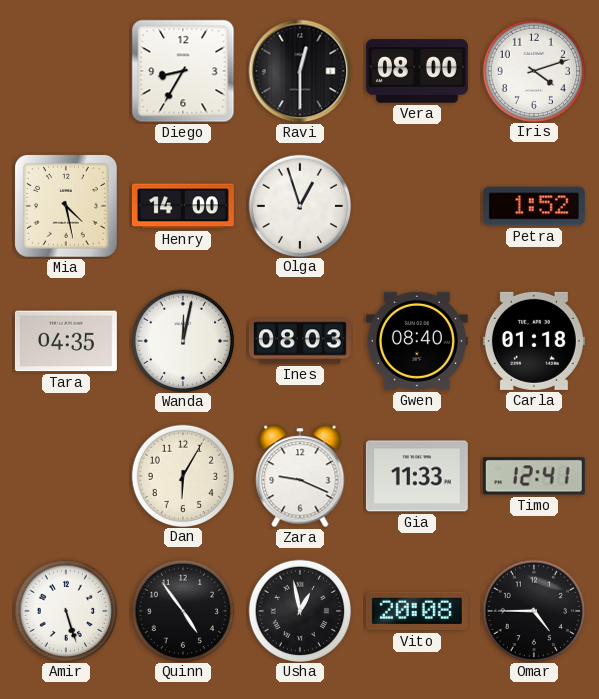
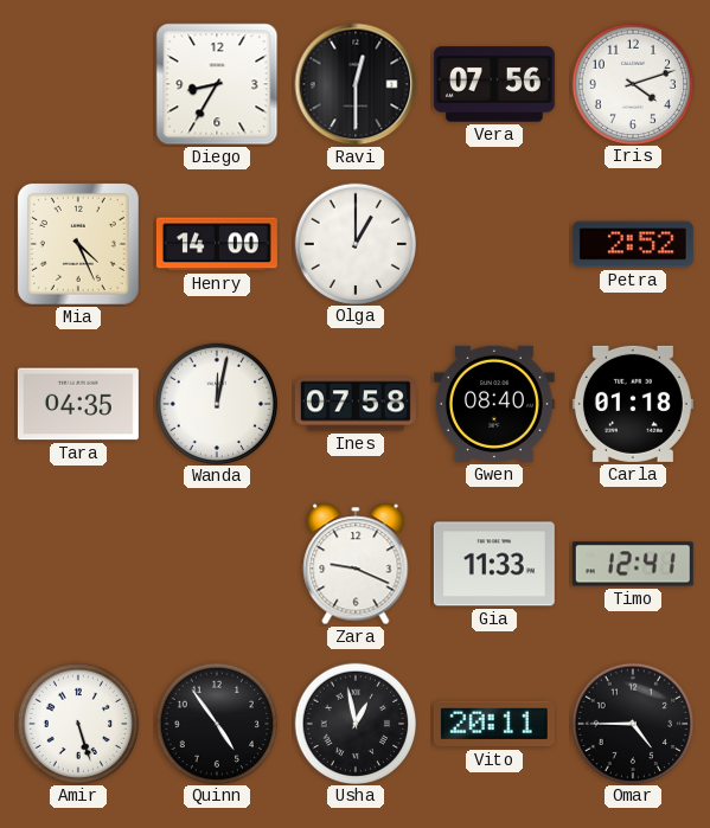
Vera: 08:00 -> 07:56 (494, 84)
Mia: 4:28 -> 4:26 (78, 244)
Olga: 12:57 -> 1:00 (354, 243)
Petra: 1:52 -> 2:52 (633, 244)
Ines: 08:03 -> 07:58 (356, 404)
Dan: 6:05 -> none (182, 475)
Vito: 20:08 -> 20:11 (494, 724)
